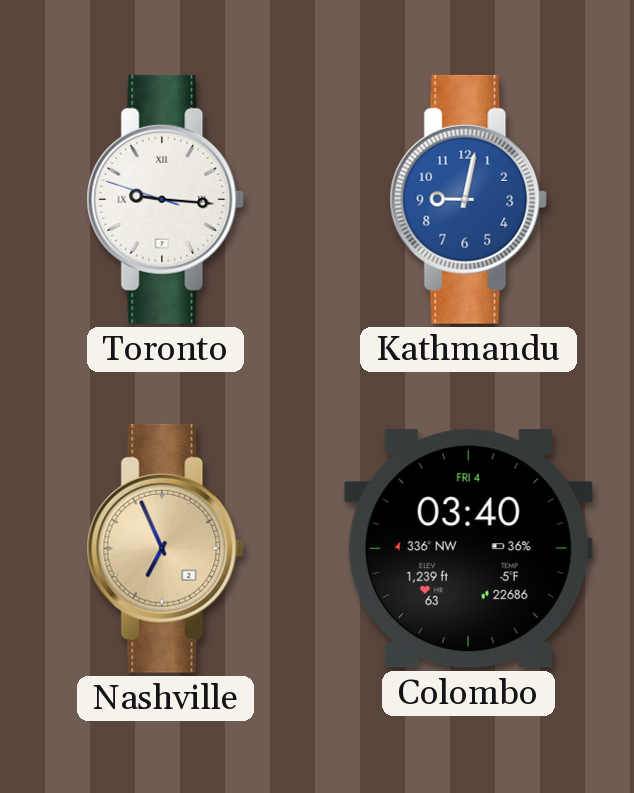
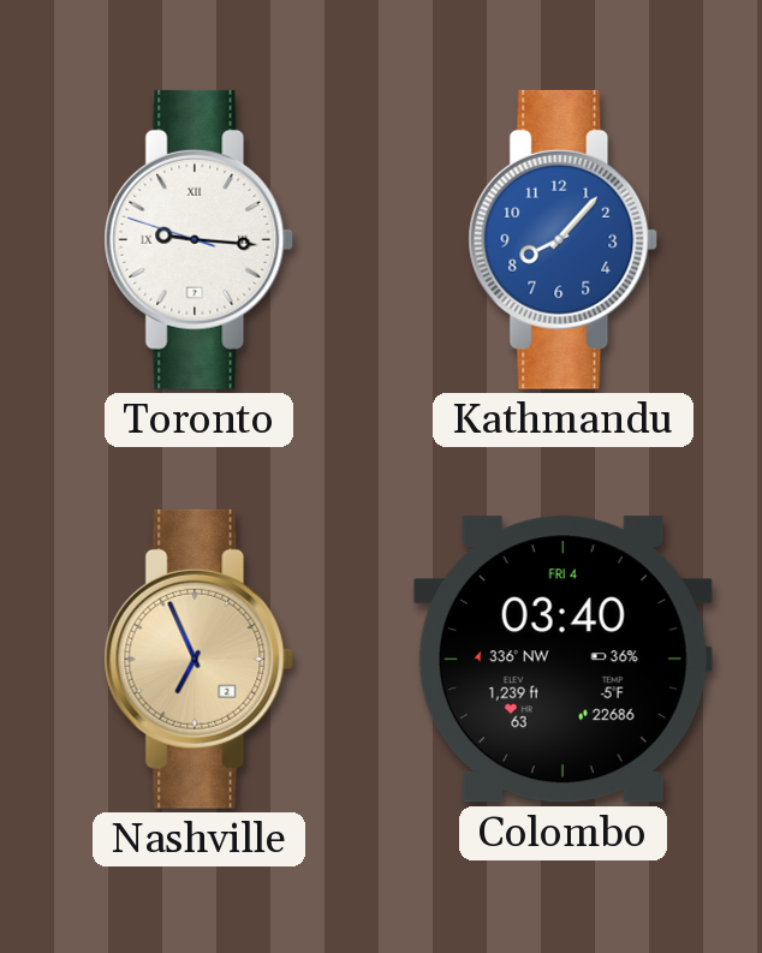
Kathmandu: 9:02 -> 8:07 (564, 239)
